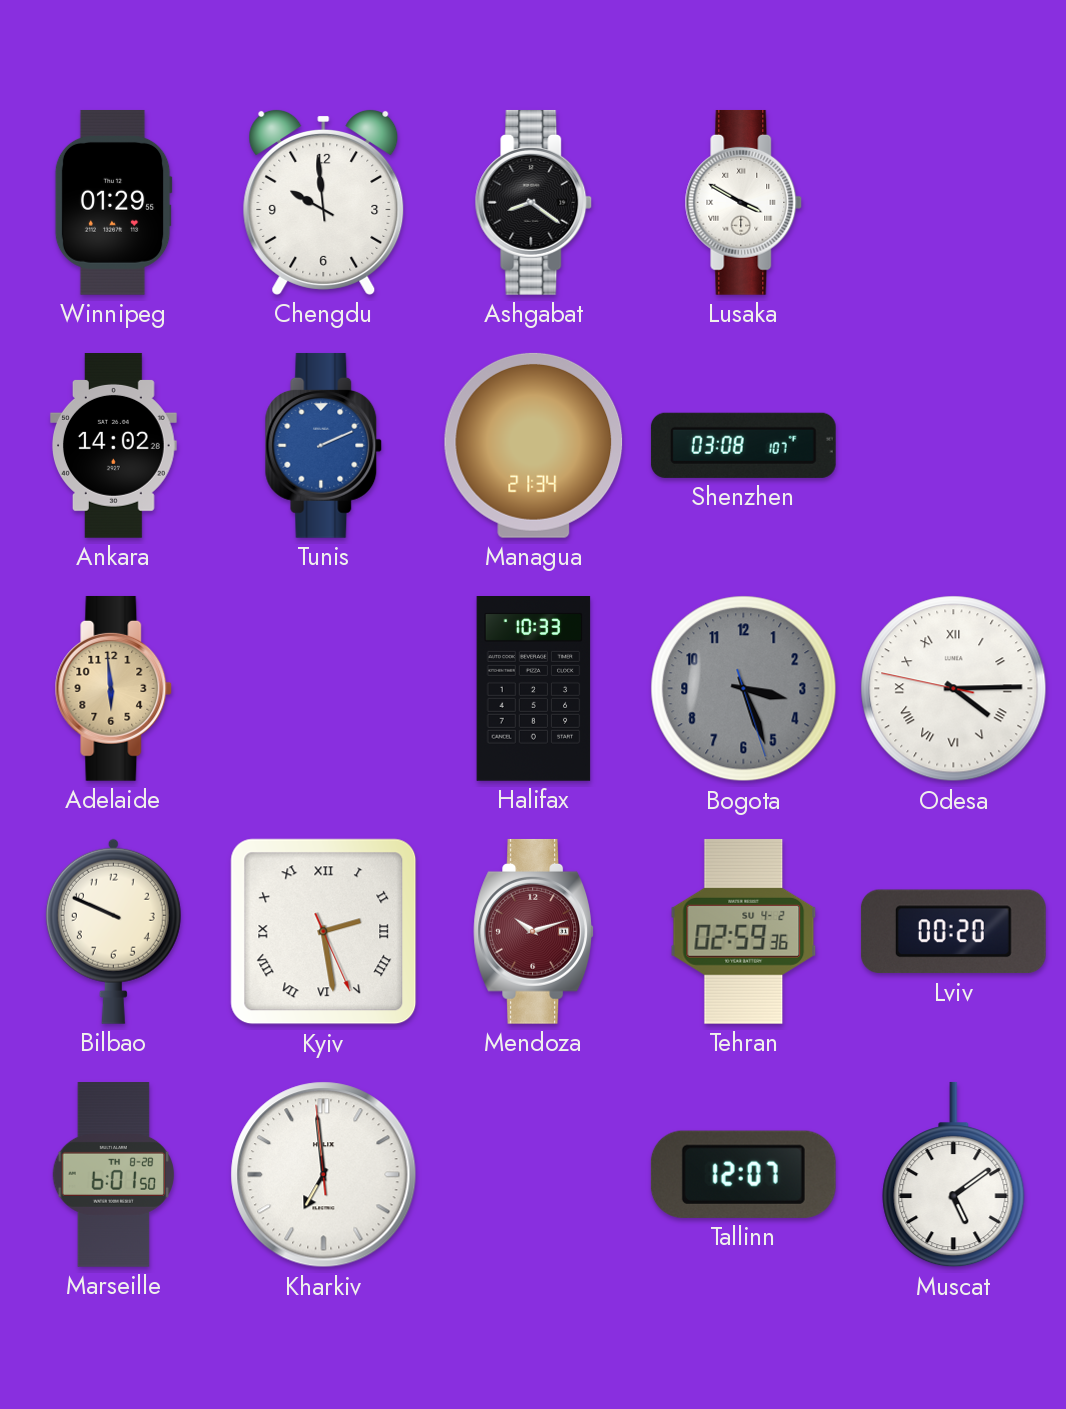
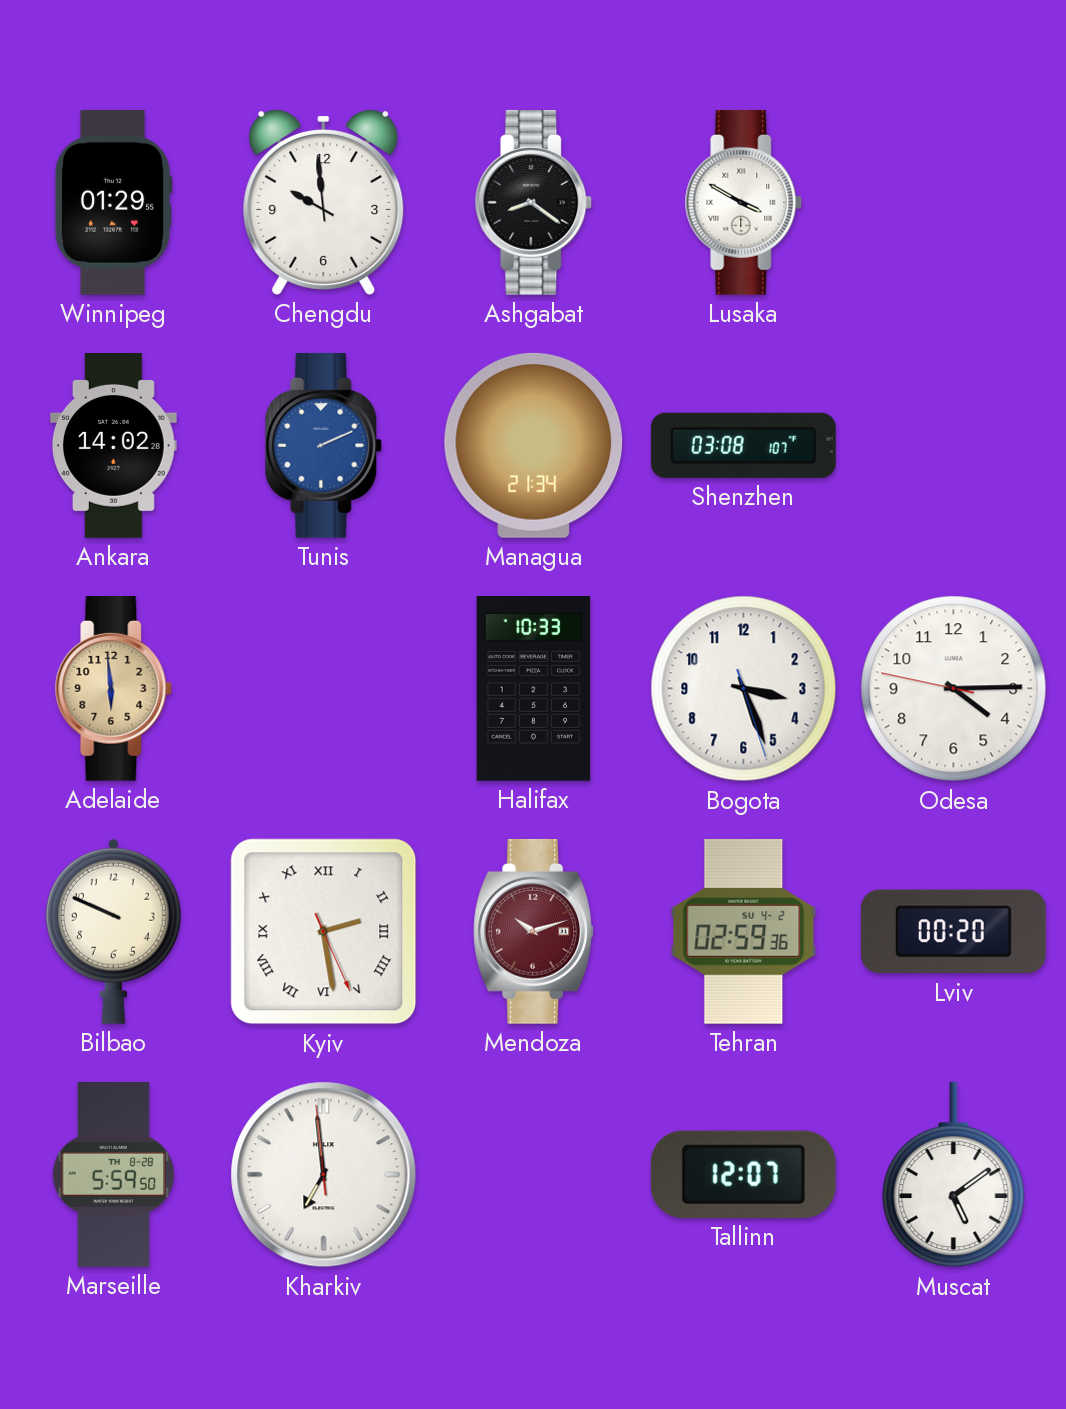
Bogota dial: grey -> white (744, 689)
Odesa numerals: Roman -> Arabic (954, 689)
Marseille: 6:01 -> 5:59 (114, 1175)
